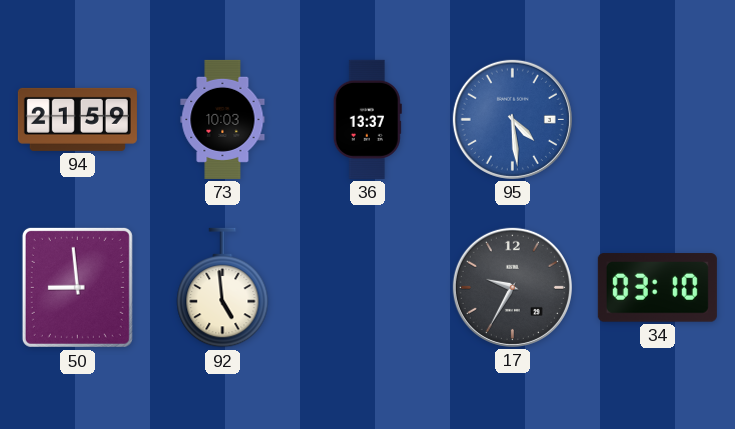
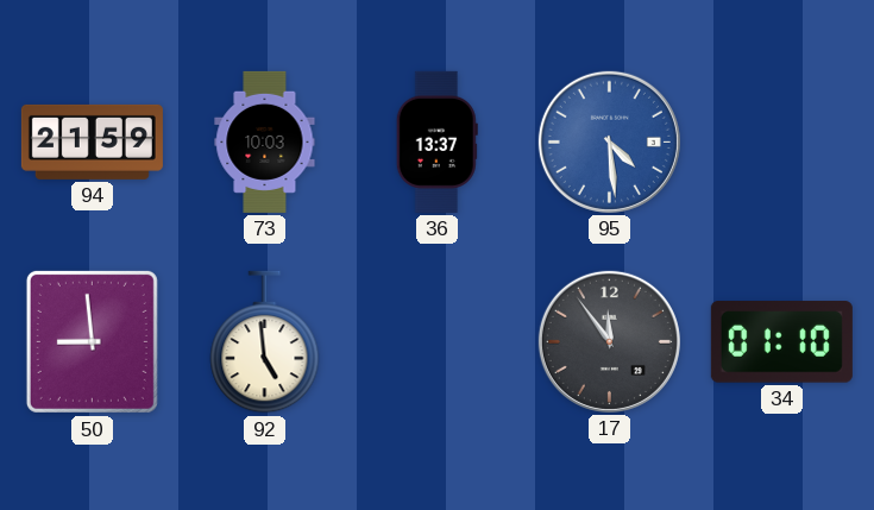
17: 9:35 -> 11:54 (609, 341)
34: 03:10 -> 01:10 (781, 342)
